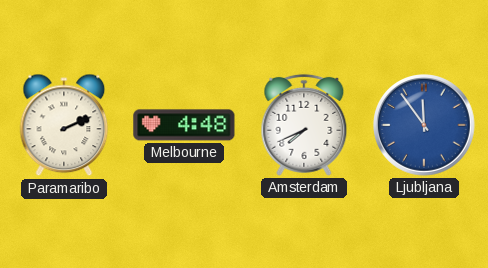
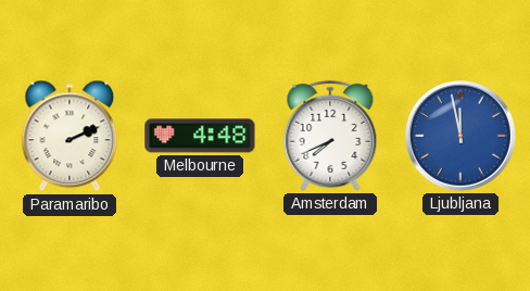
Ljubljana: 11:54 -> 11:58 (462, 137)
